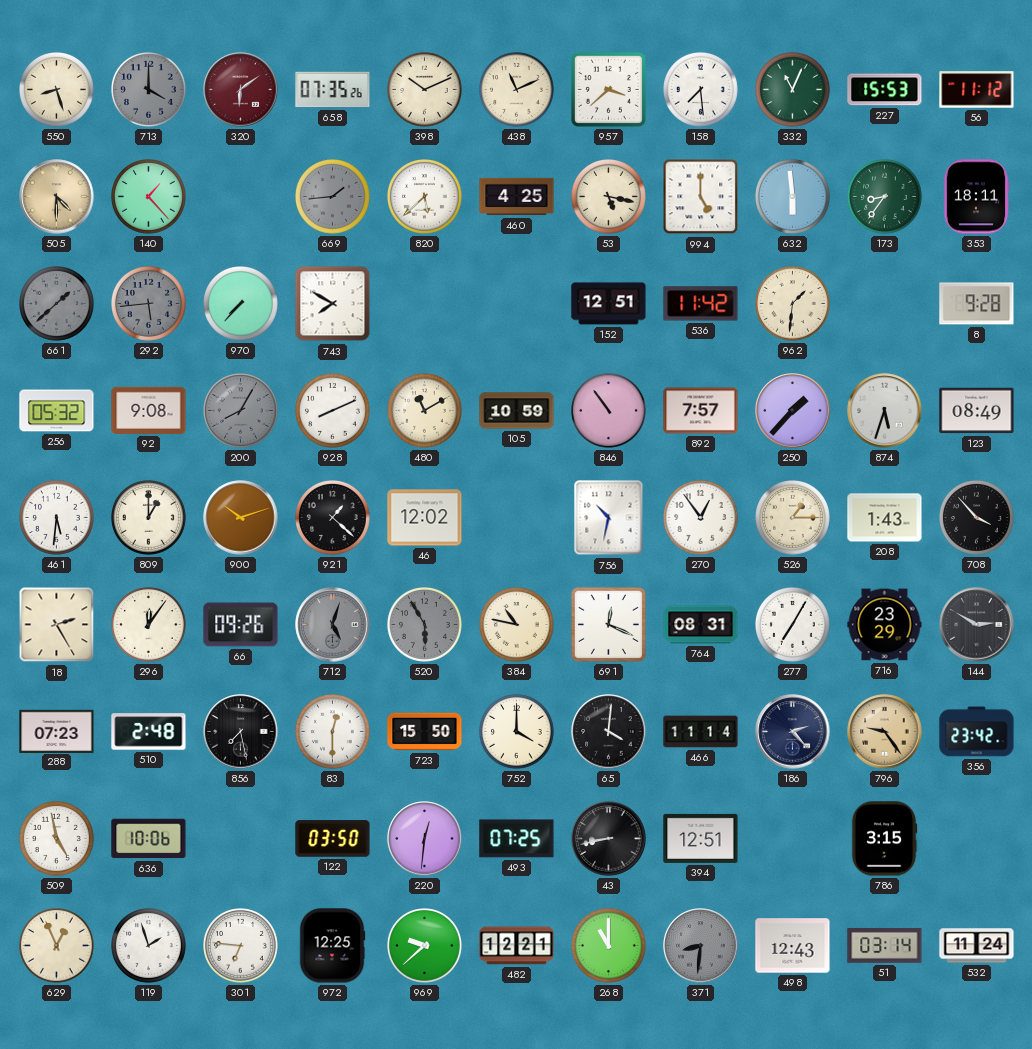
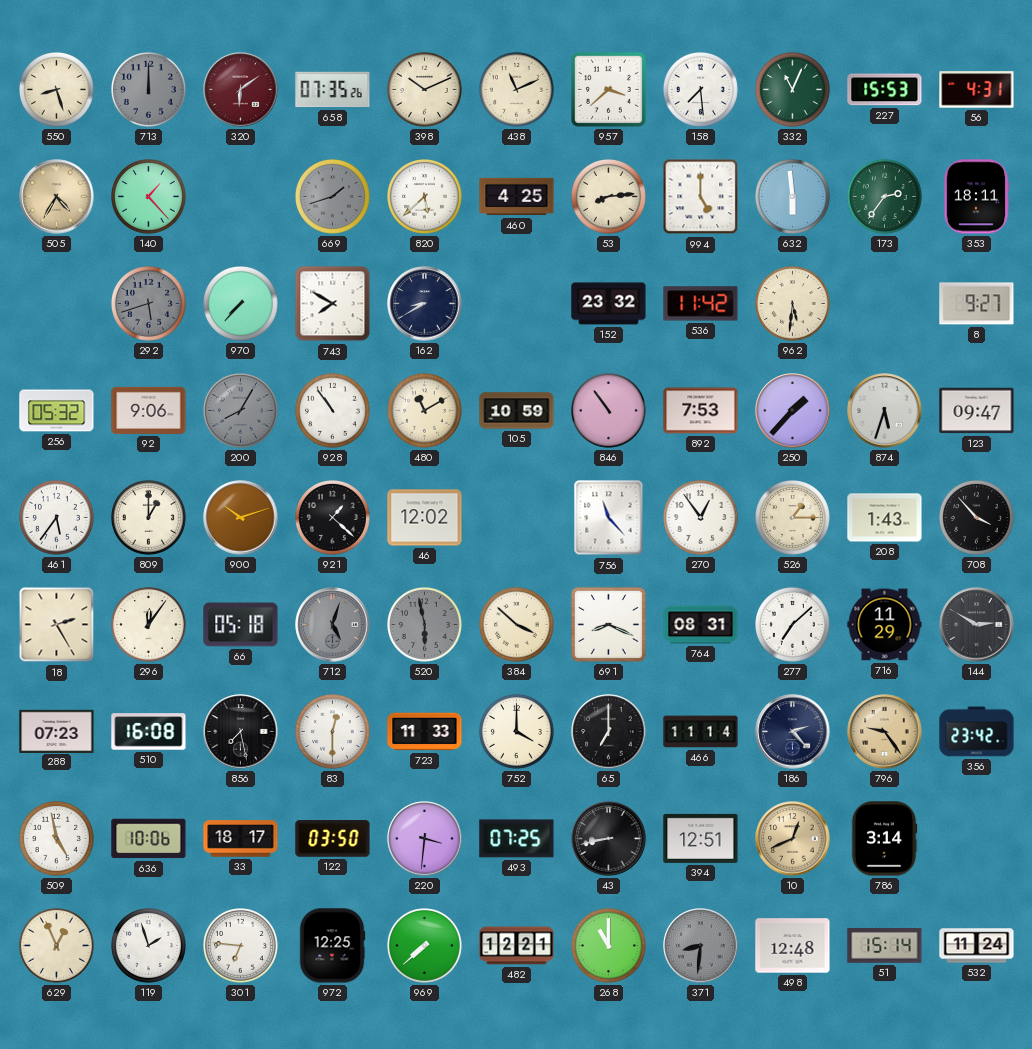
713: 4:00 -> 12:00 (149, 90)
56: 11:12 -> 4:31 (977, 90)
505: 4:30 -> 4:35 (57, 197)
669: 1:44 -> 1:42 (333, 197)
53: 5:17 -> 8:14 (609, 197)
173: 8:36 -> 2:36 (885, 197)
661: 1:38 -> none (57, 304)
292: 5:44 -> 5:42 (149, 304)
162: none -> 8:40 (425, 304)
152: 12:51 -> 23:32 (609, 304)
962: 1:31 -> 5:31 (793, 304)
8: 9:28 -> 9:27 (977, 304)
92: 9:08 -> 9:06 (149, 410)
928: 8:11 -> 10:54 (333, 411)
892: 7:57 -> 7:53 (701, 411)
123: 08:49 -> 09:47 (977, 411)
461: 5:31 -> 5:36 (57, 518)
756: 10:32 -> 11:23 (609, 518)
66: 09:26 -> 05:18 (241, 625)
520: 5:55 -> 5:58 (425, 625)
384: 10:47 -> 3:52 (517, 625)
691: 12:19 -> 8:19 (608, 624)
277: 7:05 -> 7:08 (793, 625)
716: 23:29 -> 11:29 (885, 625)
510: 2:48 -> 16:08 (149, 732)
723: 15:50 -> 11:33 (425, 732)
65: 4:01 -> 7:00 (609, 732)
33: none -> 18:17 (241, 839)
220: 12:31 -> 3:31 (425, 839)
10: none -> 12:41 (793, 839)
786: 3:15 -> 3:14 (884, 839)
969: 9:38 -> 7:38 (425, 946)
498: 12:43 -> 12:48 (793, 946)
51: 03:14 -> 15:14 (885, 945)
